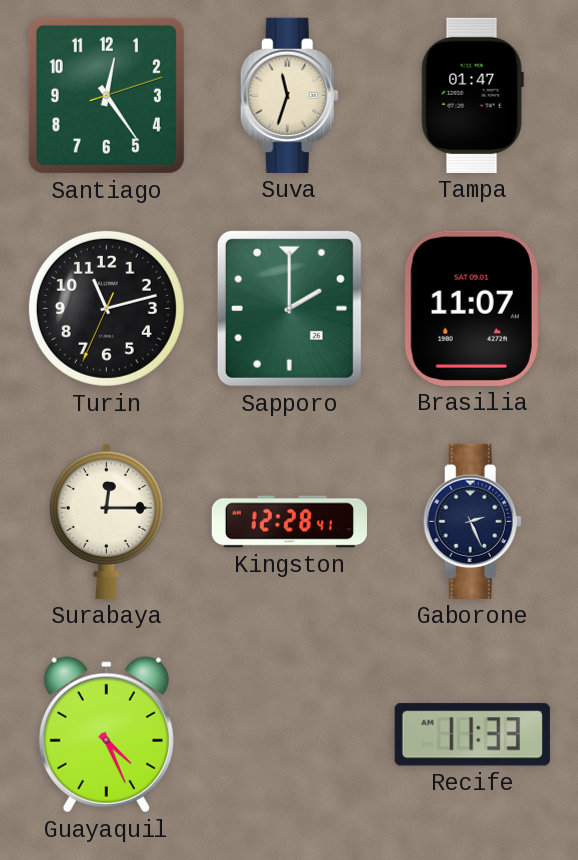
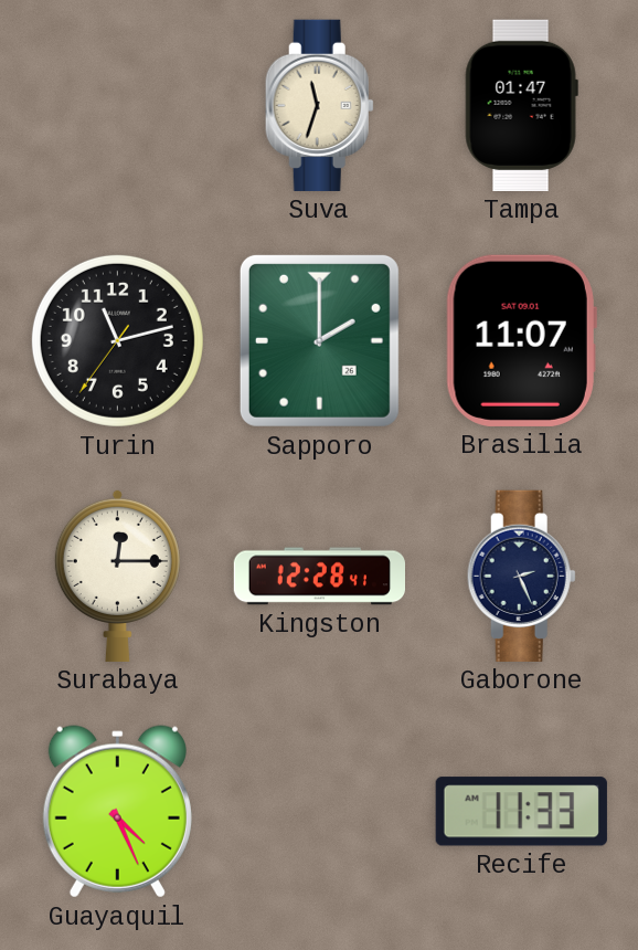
Santiago: 12:24 -> none (106, 95)
Turin: 11:12:34 -> 11:12:36 (117, 340)
